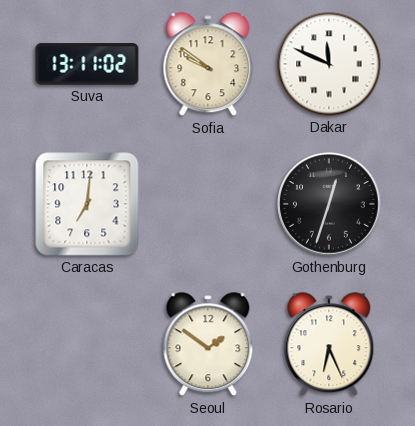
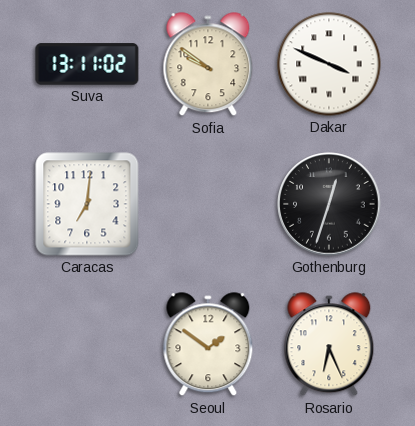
Dakar: 11:49 -> 3:49 (329, 64)
